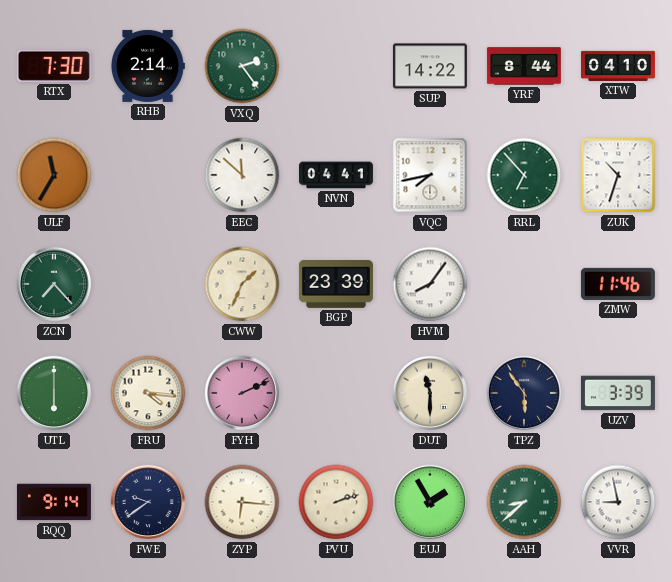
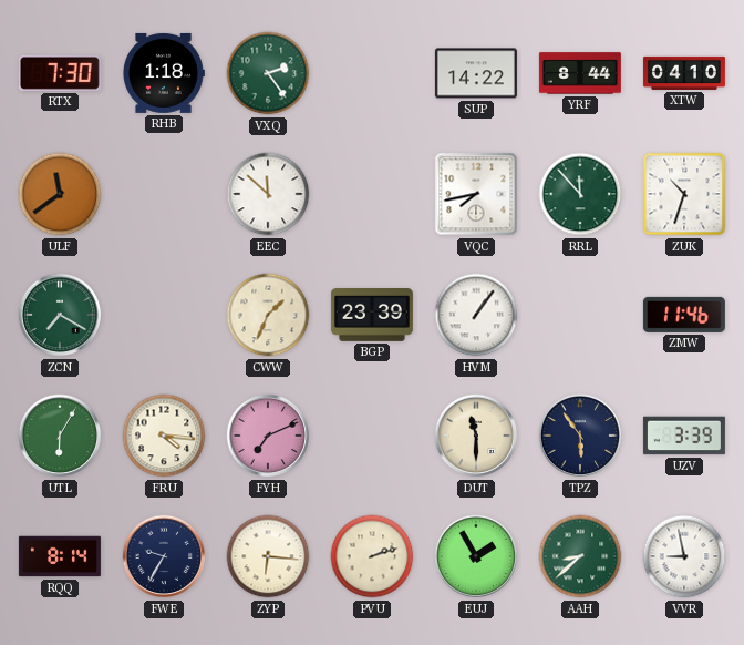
RHB: 2:14 -> 1:18 (164, 73)
ULF: 11:35 -> 11:39 (60, 194)
NVN: 04:41 -> none (336, 175)
RRL: 6:53 -> 11:53 (580, 194)
ZCN: 7:23 -> 7:20 (60, 315)
HVM: 8:06 -> 1:06 (476, 315)
UTL: 6:00 -> 6:05 (60, 436)
FYH: 2:11 -> 7:11 (268, 436)
RQQ: 9:14 -> 8:14 (60, 556)
FWE: 9:39 -> 9:35 (164, 556)
